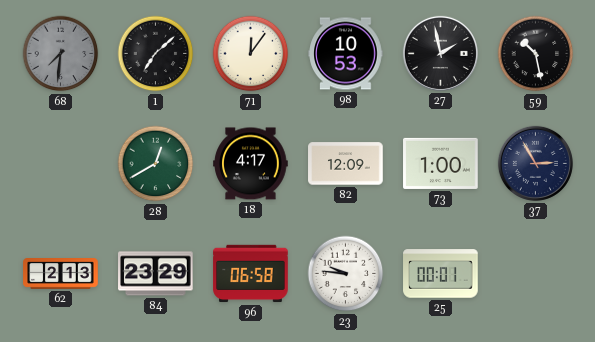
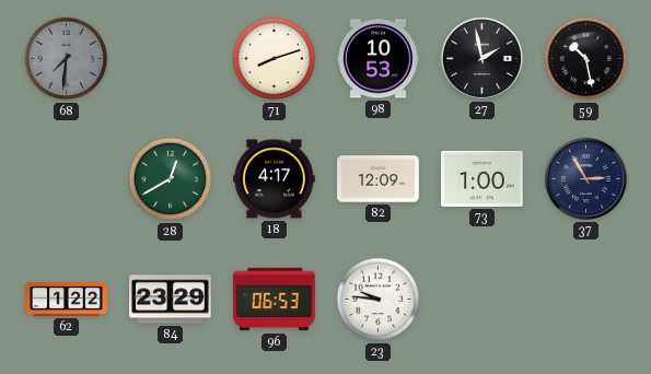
1: 7:08 -> none (156, 54)
71: 12:06 -> 8:12 (275, 59)
62: 2:13 -> 1:22 (67, 300)
96: 06:58 -> 06:53 (275, 300)
25: 00:01 -> none (441, 274)
